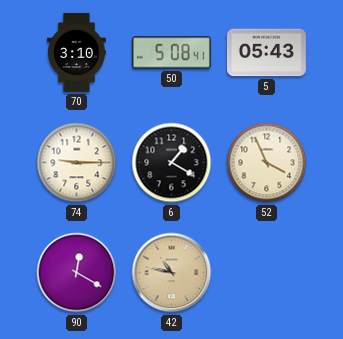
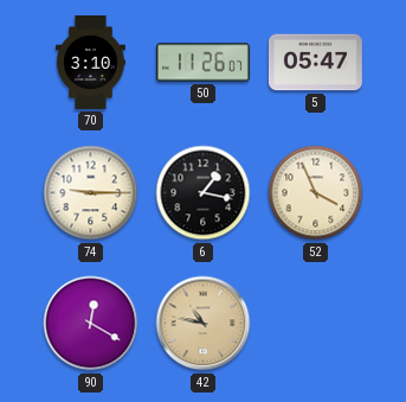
50: 5:08 -> 11:26 (202, 63)
5: 05:43 -> 05:47 (315, 63)
6: 1:20 -> 1:17 (204, 193)
